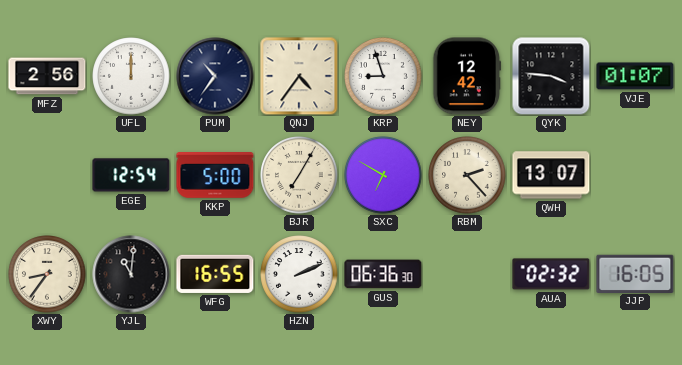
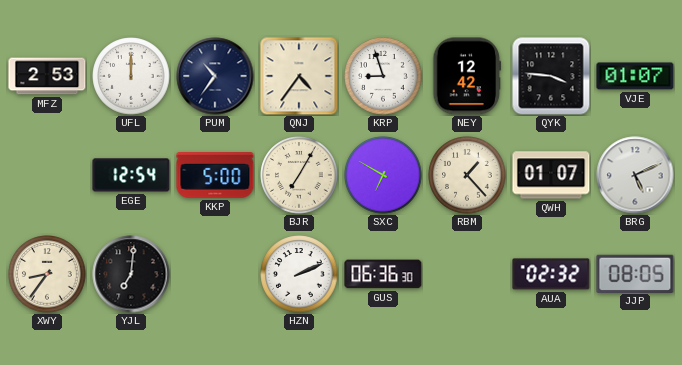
MFZ: 2:56 -> 2:53 (47, 76)
RBM: 2:23 -> 1:23 (467, 175)
QWH: 13:07 -> 01:07 (551, 175)
BRG: none -> 5:11 (635, 175)
YJL: 11:01 -> 7:01 (131, 274)
WFG: 16:55 -> none (215, 274)
JJP: 16:05 -> 08:05 (635, 273)
